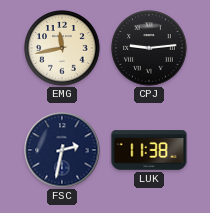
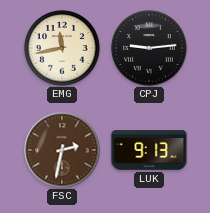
FSC dial: navy -> brown (62, 150)
LUK: 11:38 -> 9:13 (149, 150)
